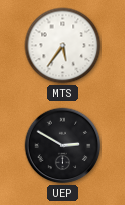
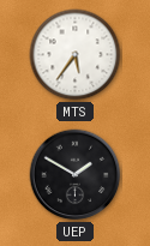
UEP: 2:50 -> 1:50 (76, 175)
